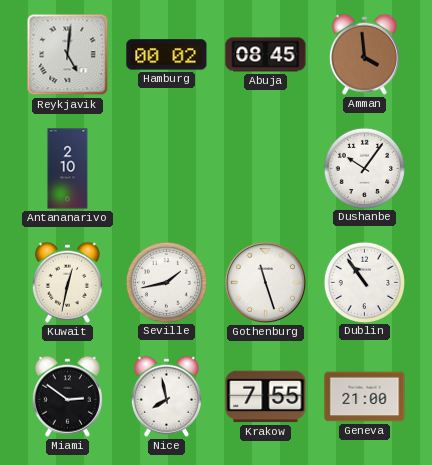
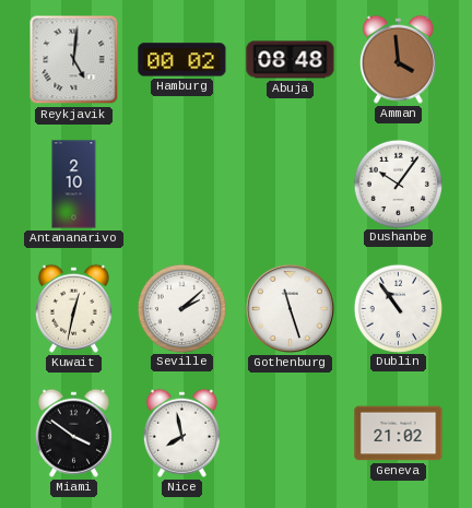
Abuja: 08:45 -> 08:48 (291, 60)
Seville: 1:43 -> 2:08 (181, 308)
Miami: 2:51 -> 3:51 (73, 433)
Krakow: 7:55 -> none (266, 397)
Geneva: 21:00 -> 21:02 (399, 434)
